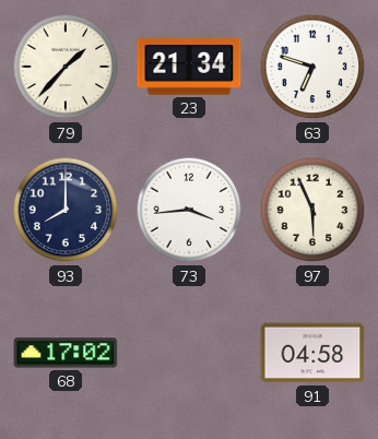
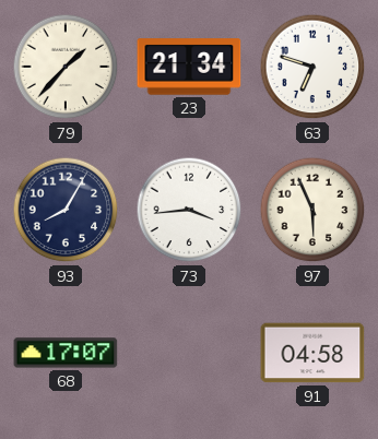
93: 8:00 -> 8:05 (66, 210)
68: 17:02 -> 17:07 (66, 353)
